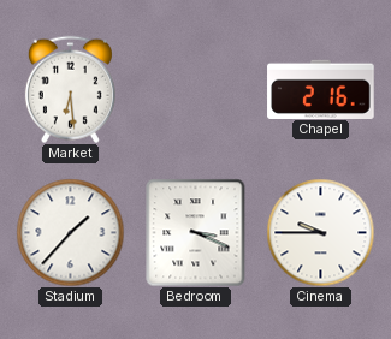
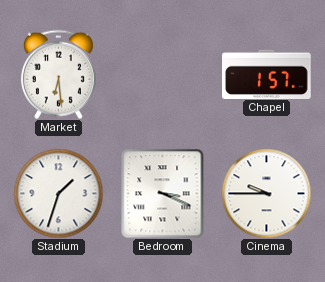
Chapel: 2:16 -> 1:57 (267, 74)
Stadium: 1:37 -> 1:33 (58, 193)
